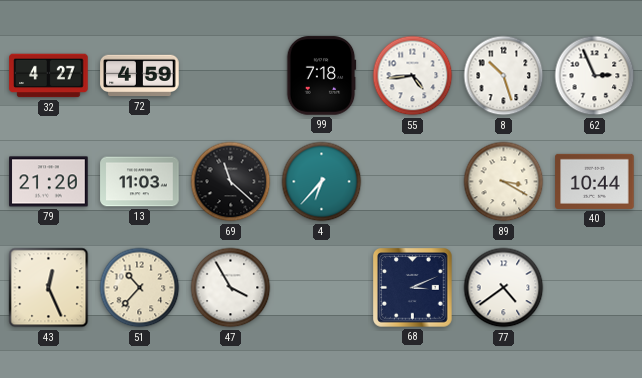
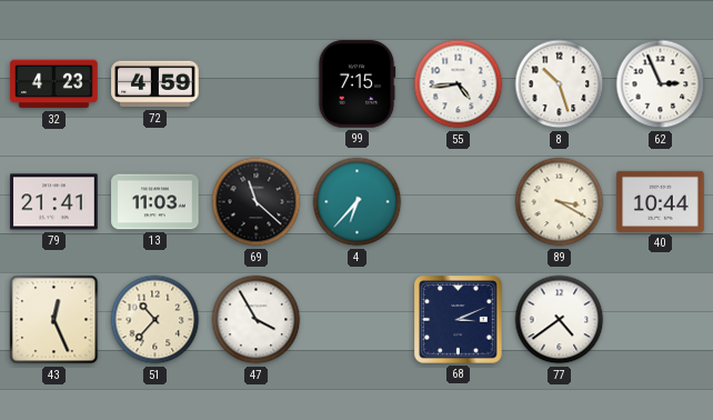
32: 4:27 -> 4:23 (54, 84)
99: 7:18 -> 7:15 (356, 84)
79: 21:20 -> 21:41 (54, 202)
